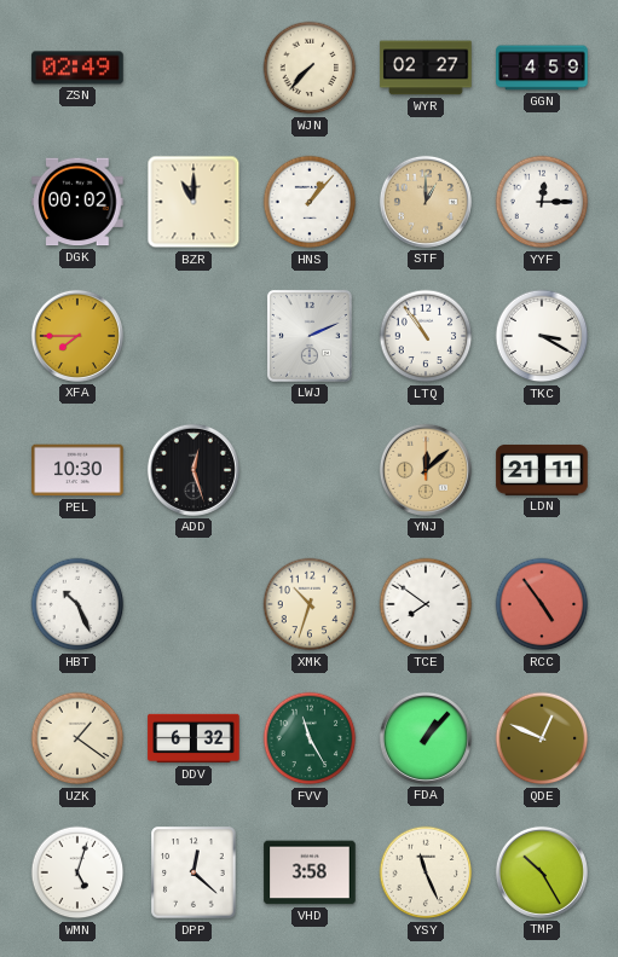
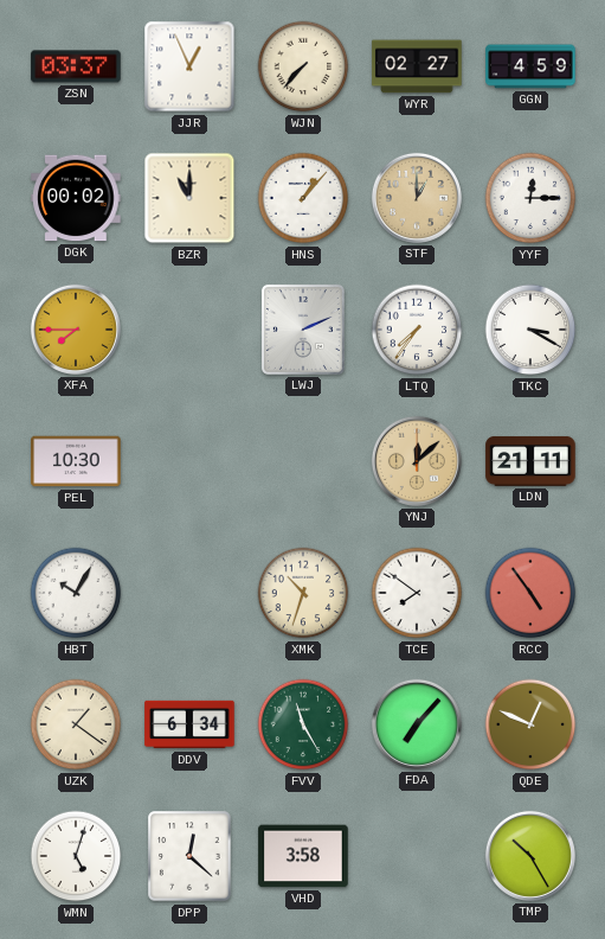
ZSN: 02:49 -> 03:37 (76, 66)
JJR: none -> 12:56 (189, 66)
LTQ: 10:54 -> 7:36 (417, 330)
ADD: 12:27 -> none (194, 470)
HBT: 10:26 -> 10:05 (76, 593)
DDV: 6:32 -> 6:34 (189, 724)
FDA: 1:07 -> 7:07 (417, 724)
YSY: 11:26 -> none (426, 872)
